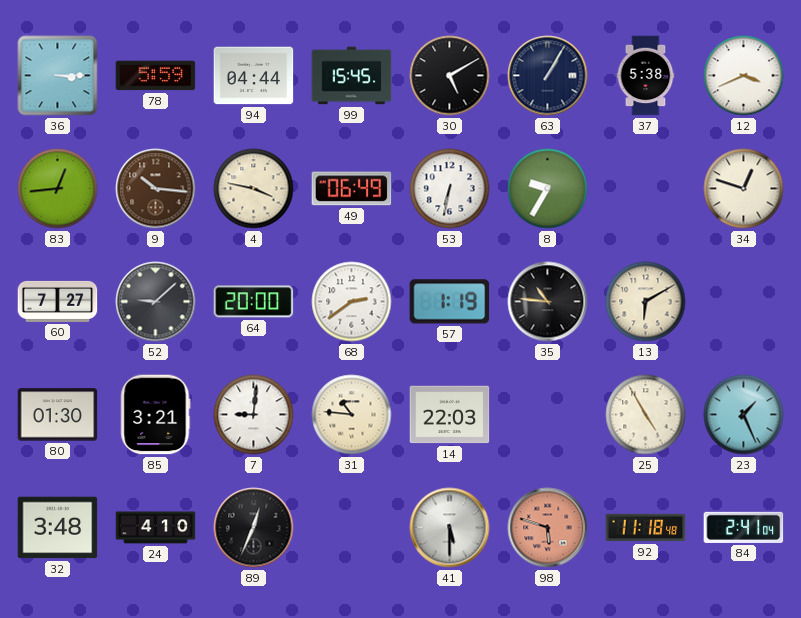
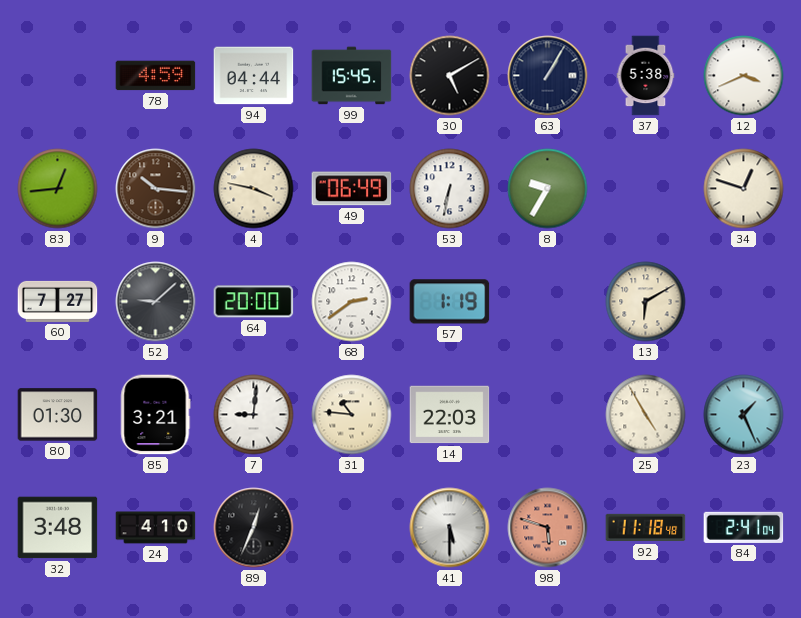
36: 3:15 -> none (58, 76)
78: 5:59 -> 4:59 (156, 76)
35: 10:46 -> none (548, 302)
